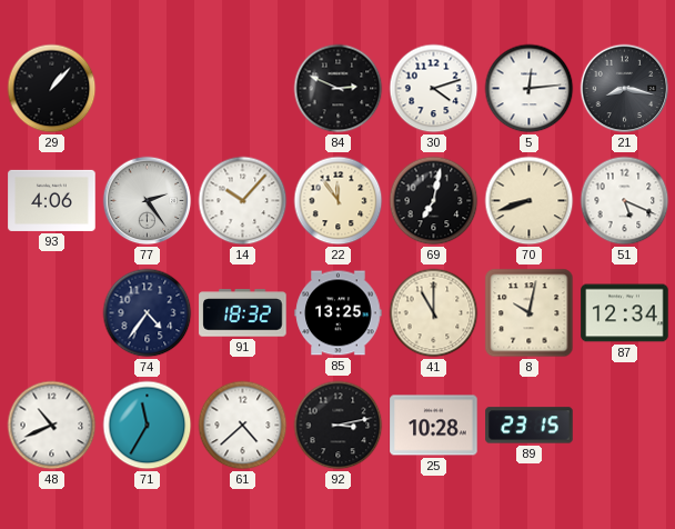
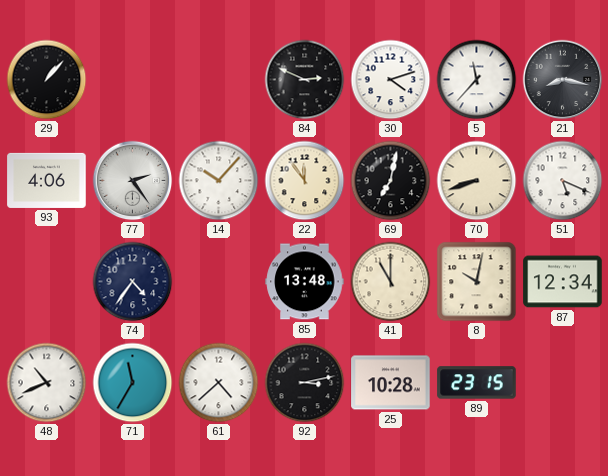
5: 12:14 -> 11:37 (477, 80)
91: 18:32 -> none (243, 313)
85: 13:25 -> 13:48 (305, 282)
